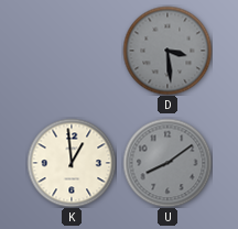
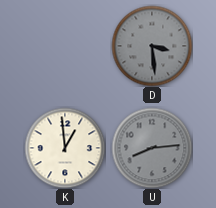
U: 8:09 -> 8:14 (152, 148)
